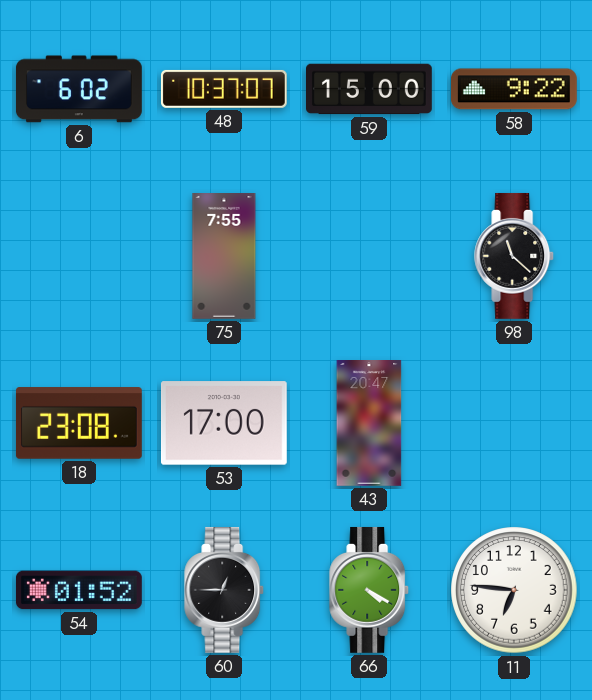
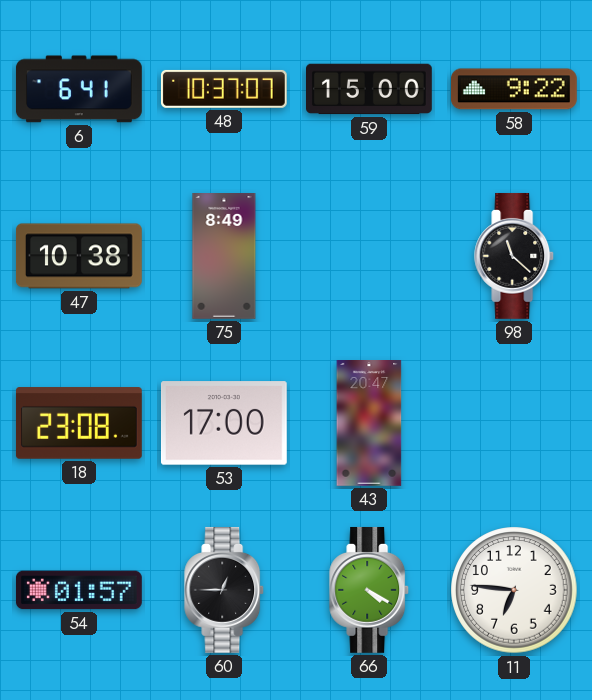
6: 6:02 -> 6:41 (79, 89)
47: none -> 10:38 (79, 256)
75: 7:55 -> 8:49 (224, 257)
54: 01:52 -> 01:57 (79, 590)
